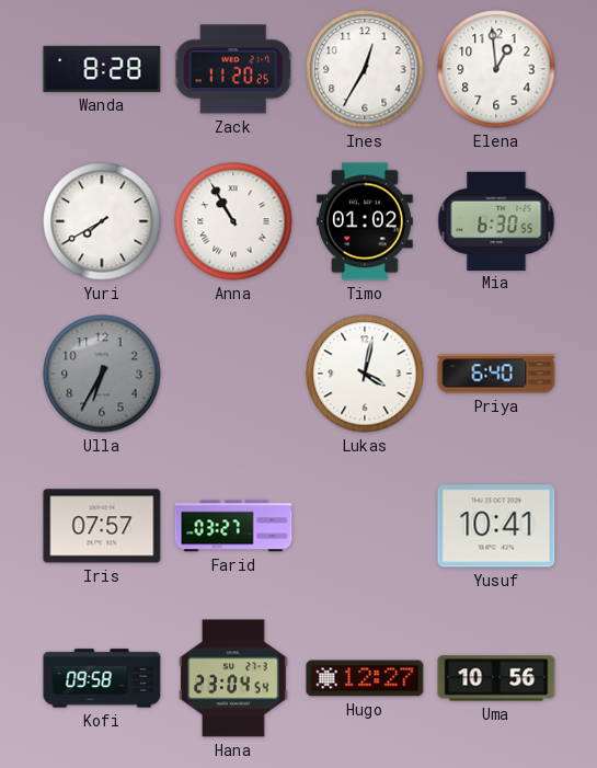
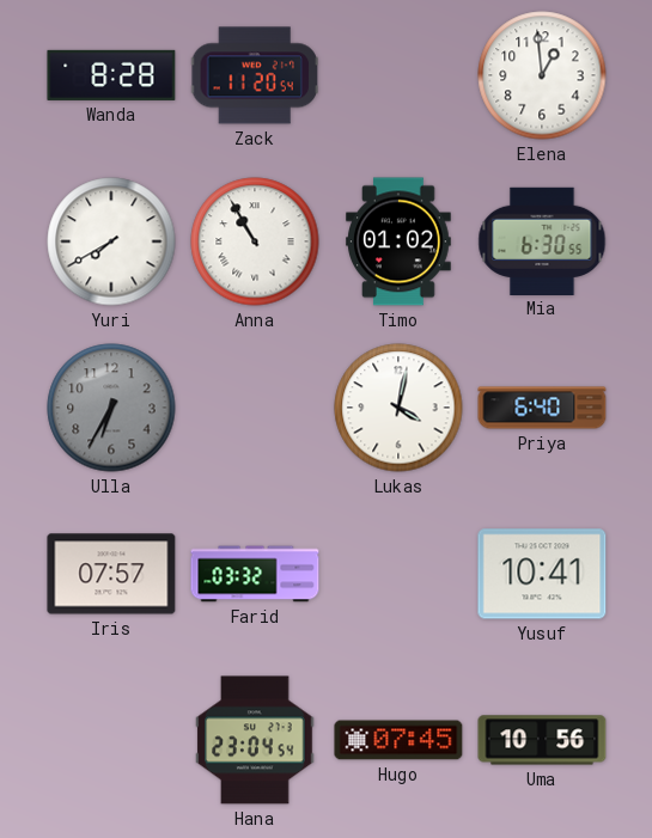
Zack: 11:20:25 -> 11:20:54 (254, 75)
Ines: 12:35 -> none (365, 69)
Farid: 03:27 -> 03:32 (255, 574)
Kofi: 09:58 -> none (102, 678)
Hugo: 12:27 -> 07:45 (398, 740)
